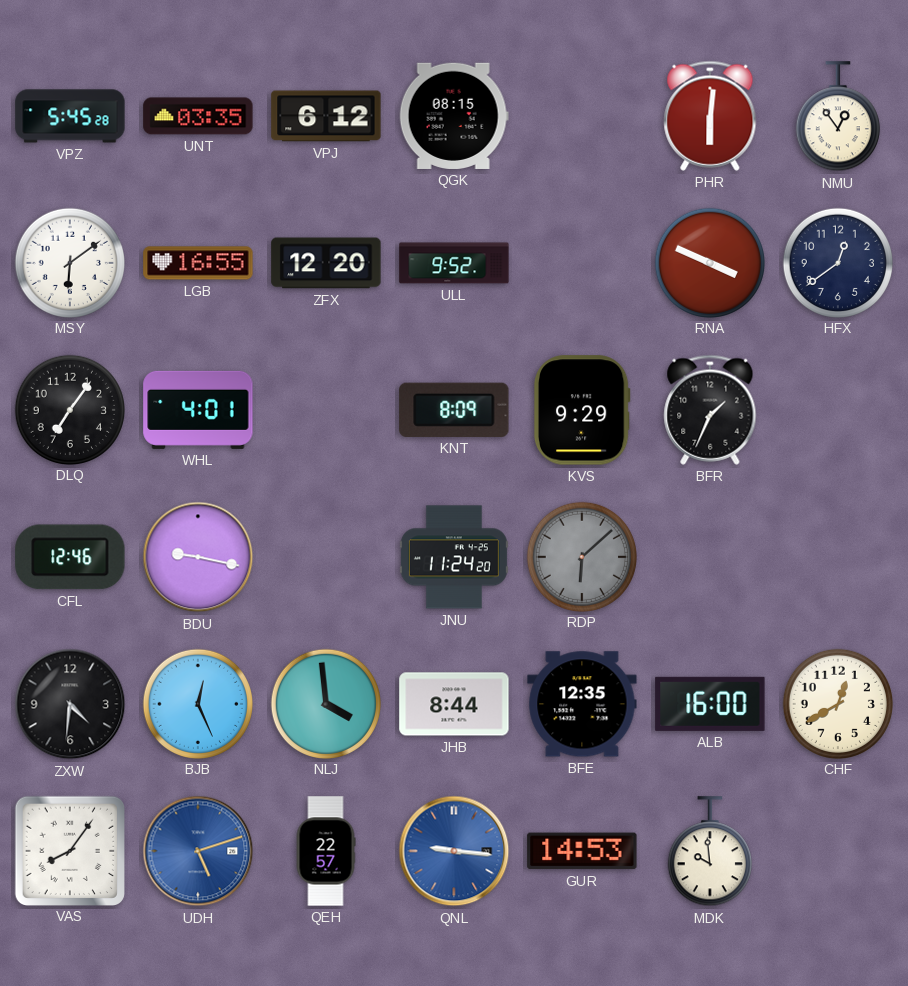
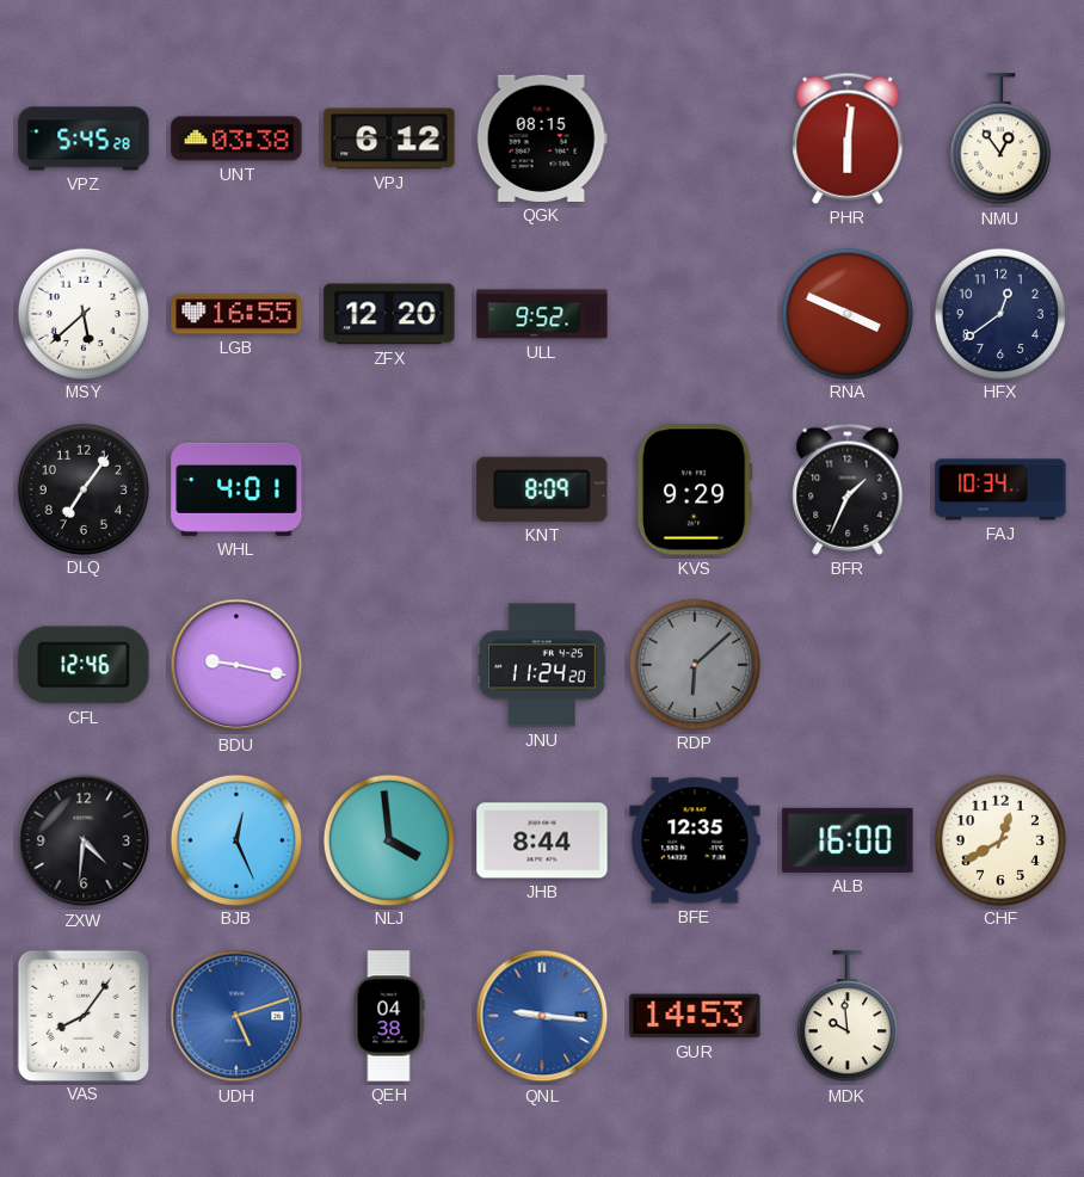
UNT: 03:35 -> 03:38 (236, 138)
MSY: 6:09 -> 5:38 (82, 313)
FAJ: none -> 10:34 (1000, 489)
QEH: 22:57 -> 04:38 (389, 1016)
